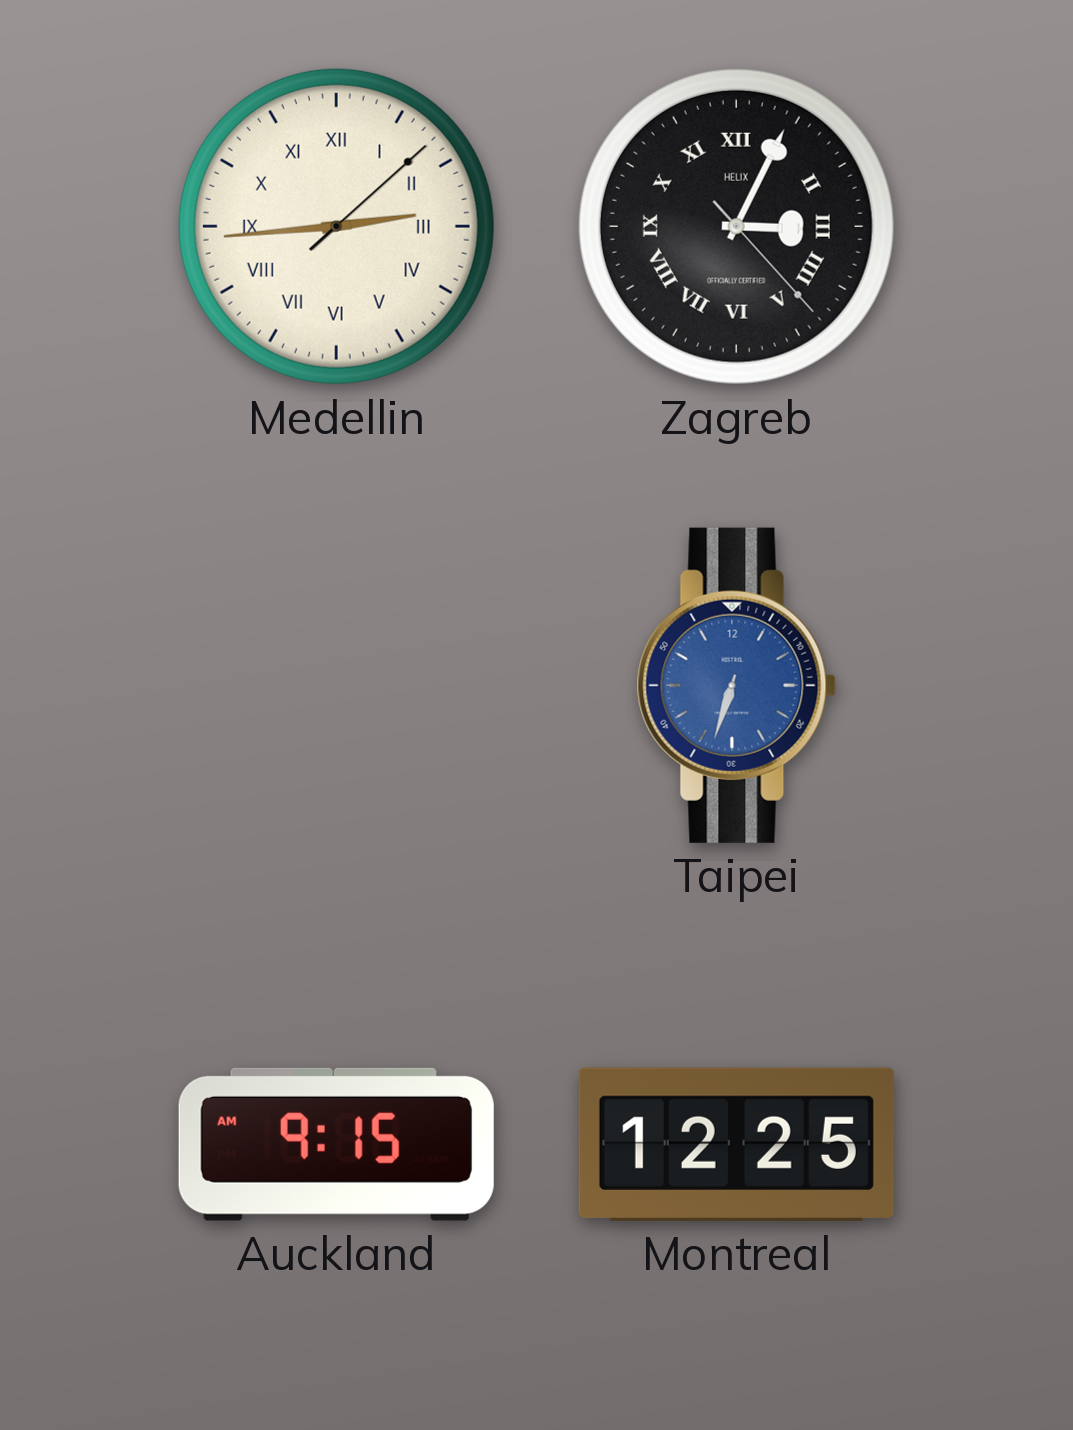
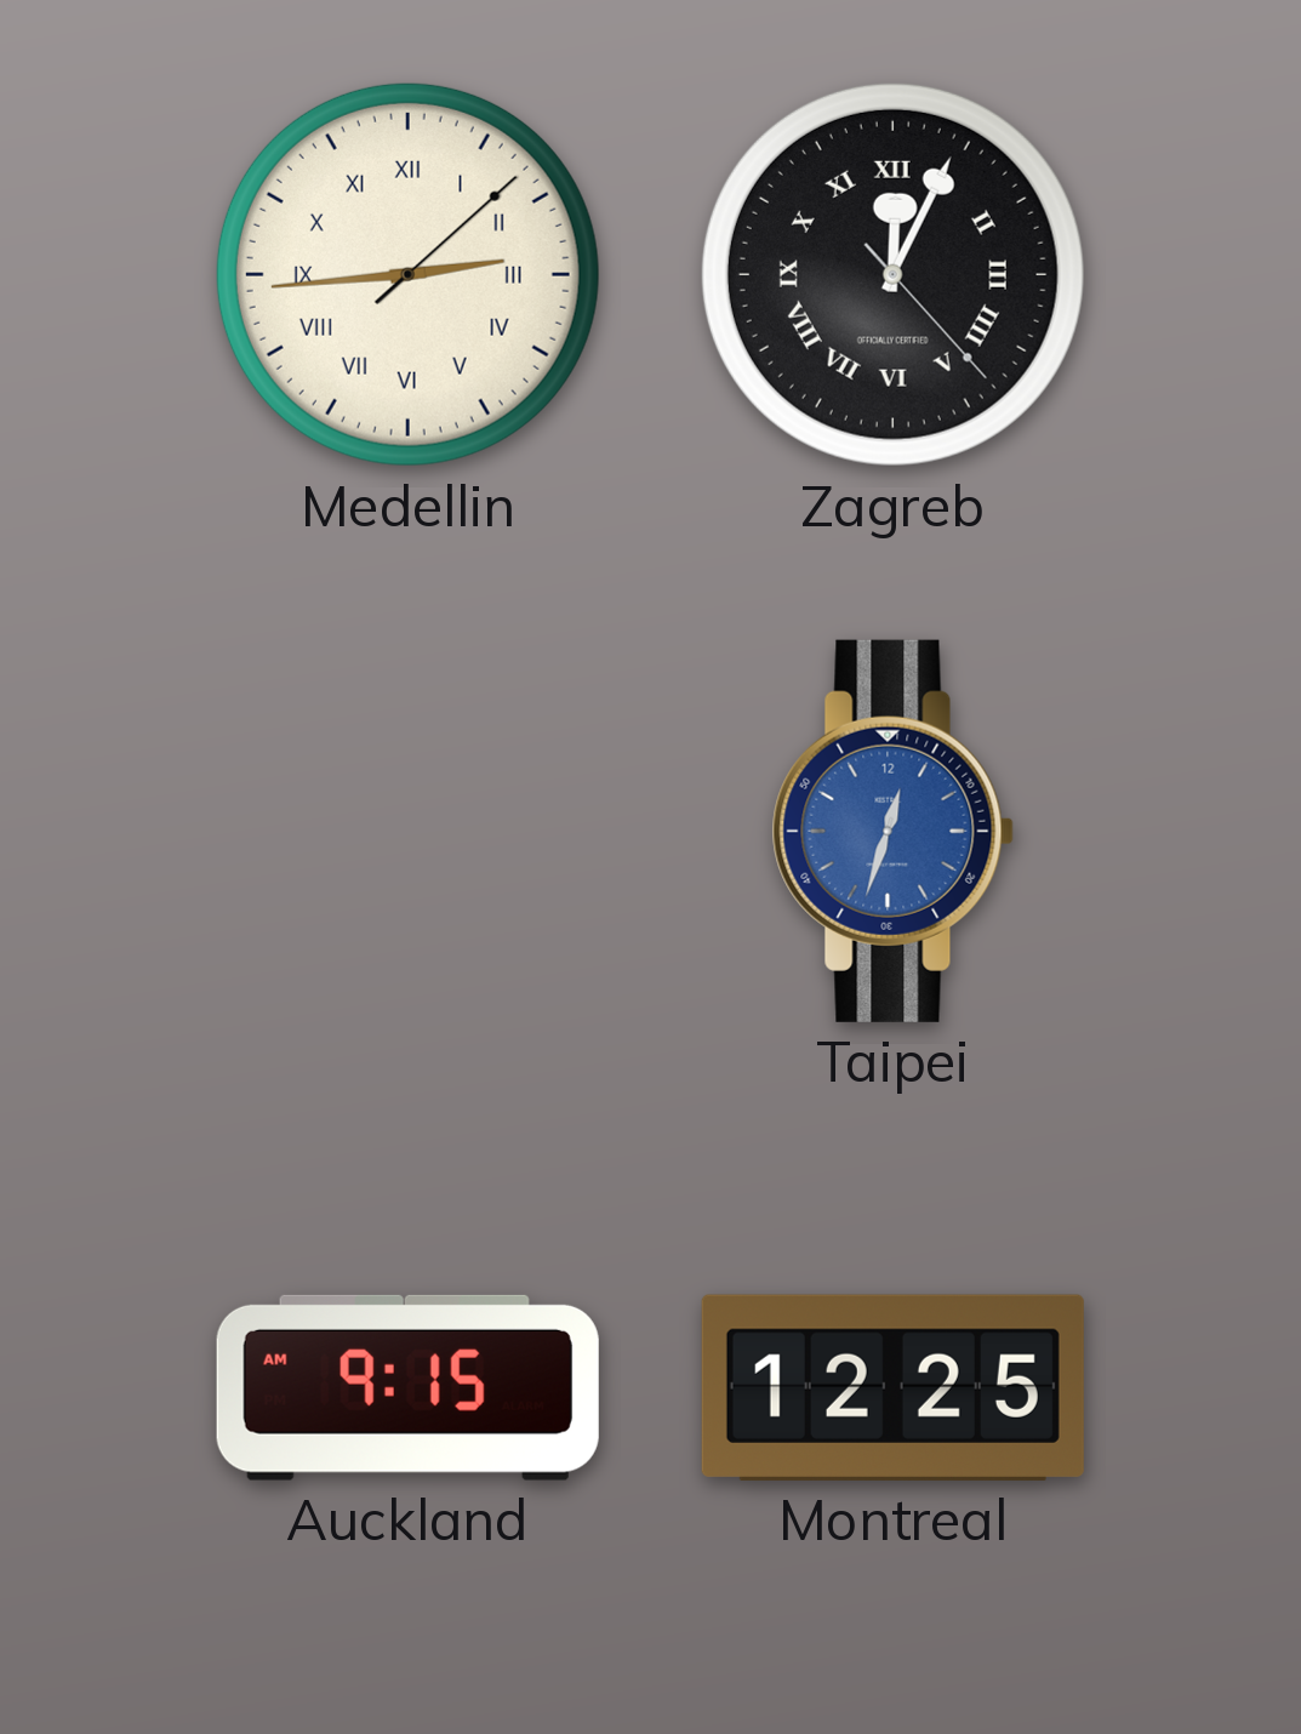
Zagreb: 3:04 -> 12:04 (892, 274)
Taipei: 6:33 -> 12:33 (892, 831)
